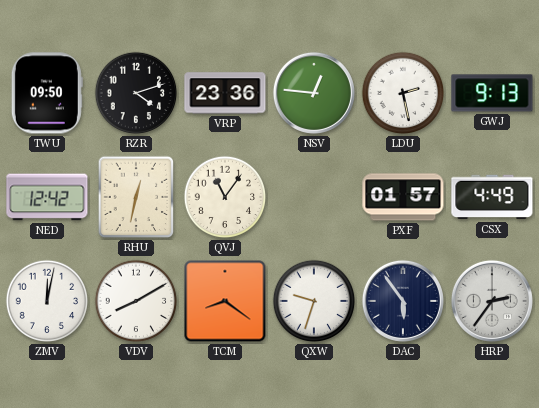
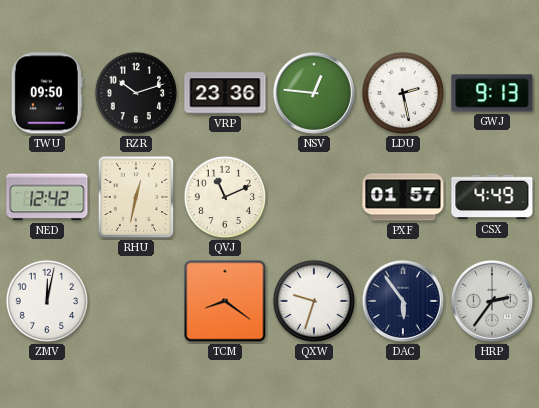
RZR: 4:12 -> 10:12 (136, 93)
QVJ: 11:06 -> 11:11 (225, 197)
VDV: 8:10 -> none (136, 301)
